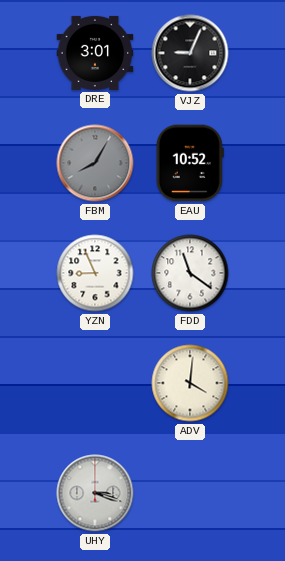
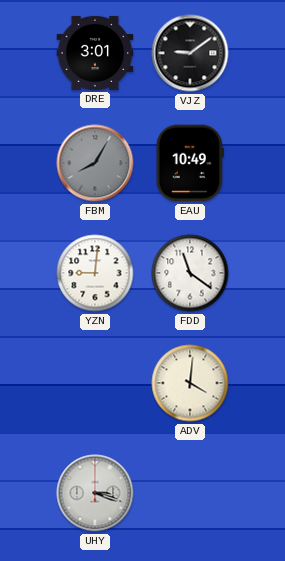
VJZ: 9:04 -> 9:09 (190, 53)
EAU: 10:52 -> 10:49 (190, 163)
YZN: 8:56 -> 9:01 (95, 273)
